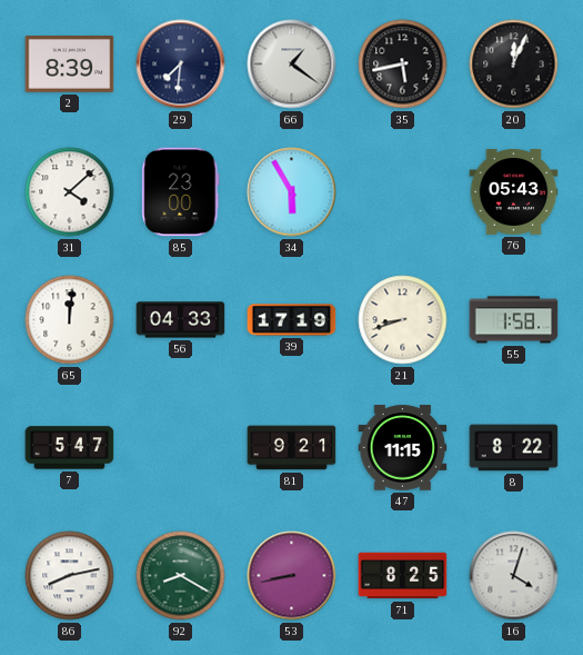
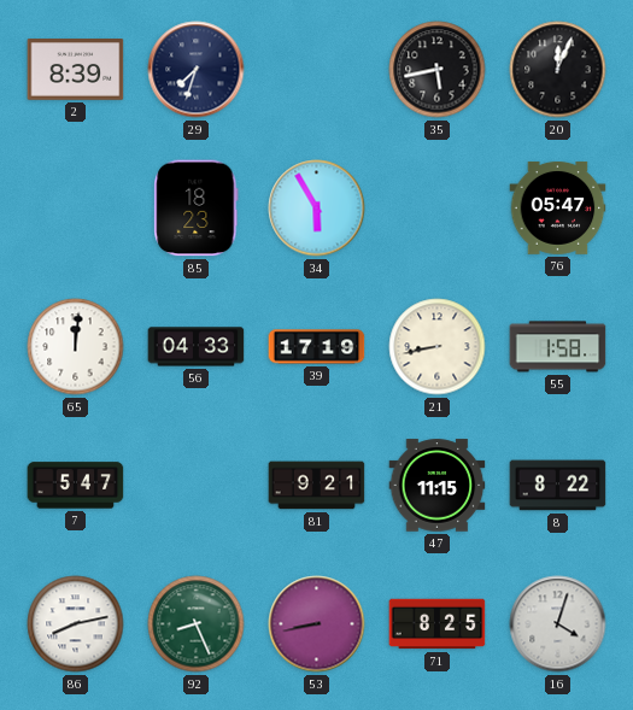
29: 7:31 -> 7:33 (197, 70)
66: 1:21 -> none (292, 64)
31: 4:08 -> none (70, 192)
85: 23:00 -> 18:23 (197, 209)
76: 05:43 -> 05:47 (558, 207)
21: 8:42 -> 8:43 (438, 347)
92: 8:20 -> 8:26 (197, 624)
